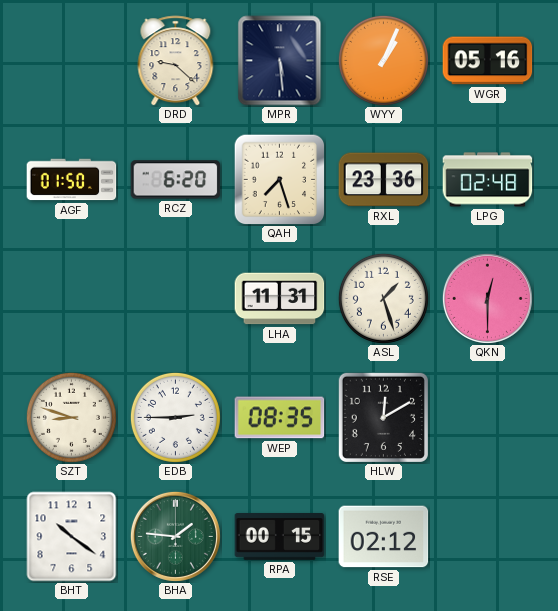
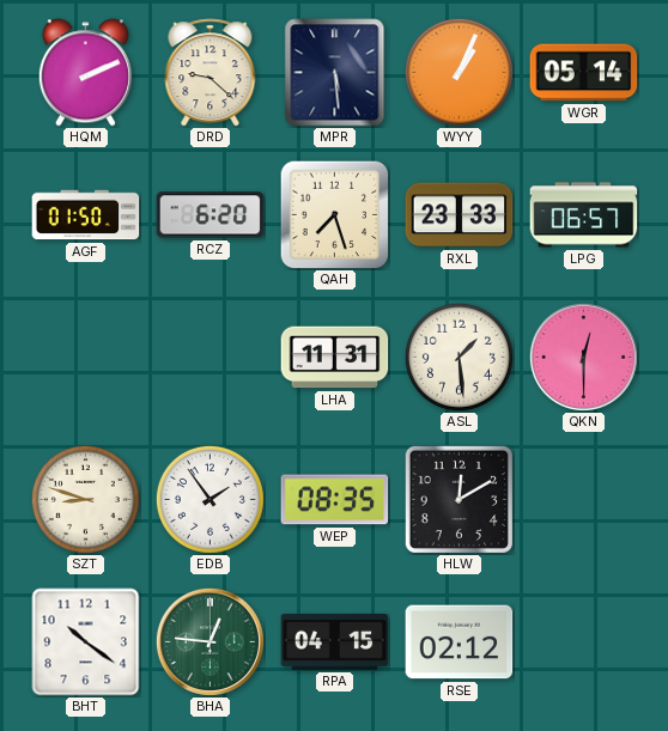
HQM: none -> 2:11 (85, 73)
WGR: 05:16 -> 05:14 (584, 73)
RXL: 23:36 -> 23:33 (460, 215)
LPG: 02:48 -> 06:57 (584, 215)
ASL: 1:27 -> 1:29 (459, 357)
EDB: 2:45 -> 1:54 (209, 499)
BHA: 1:46 -> 12:46 (209, 641)
RPA: 00:15 -> 04:15 (335, 642)
